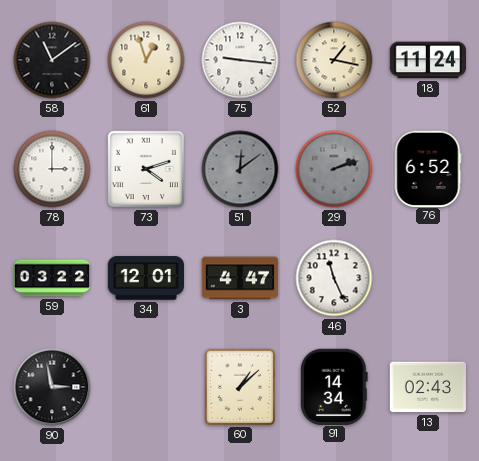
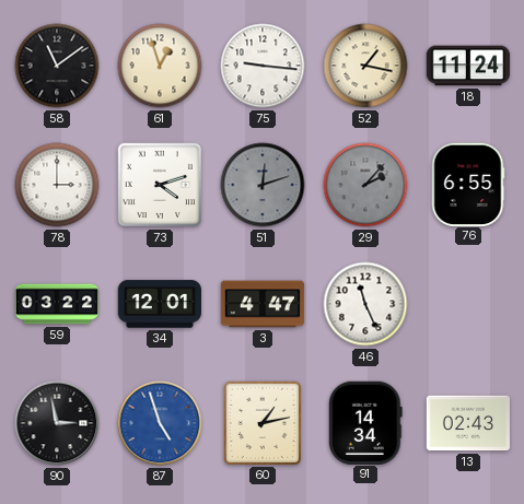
51: 12:09 -> 12:12 (263, 185)
29: 2:12 -> 2:07 (365, 185)
76: 6:52 -> 6:55 (468, 184)
87: none -> 4:57 (160, 423)
60: 1:08 -> 1:13 (261, 422)
